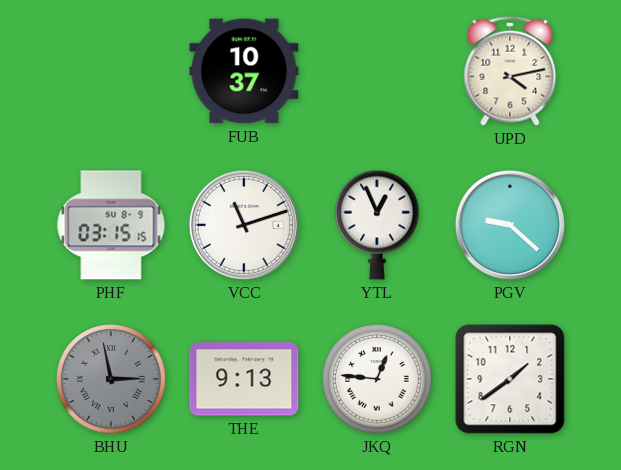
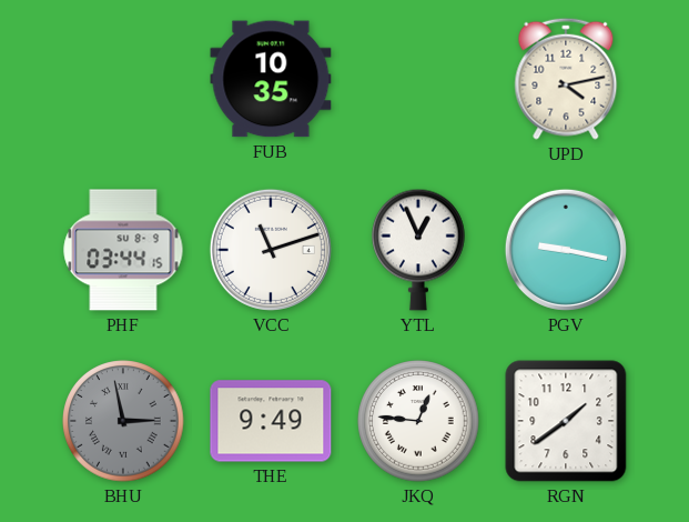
FUB: 10:37 -> 10:35 (271, 79)
PHF: 03:15 -> 03:44 (123, 250)
PGV: 9:22 -> 9:17 (566, 250)
THE: 9:13 -> 9:49 (271, 421)
